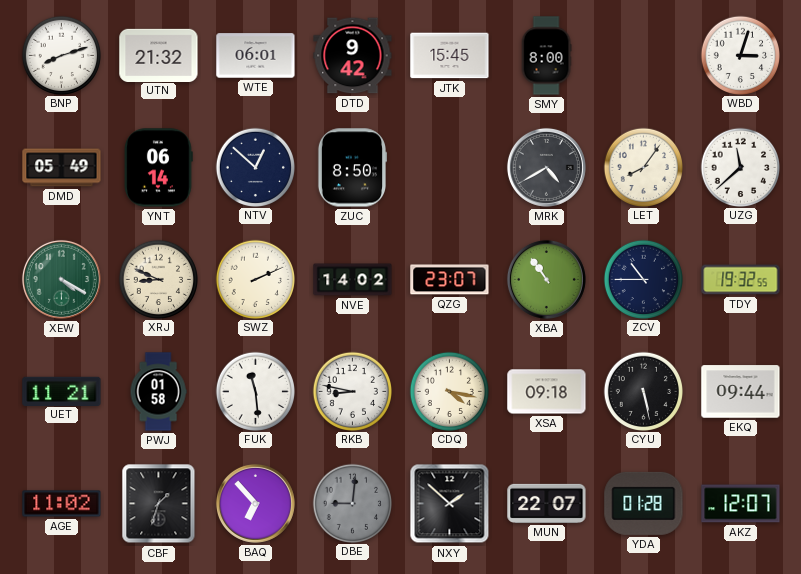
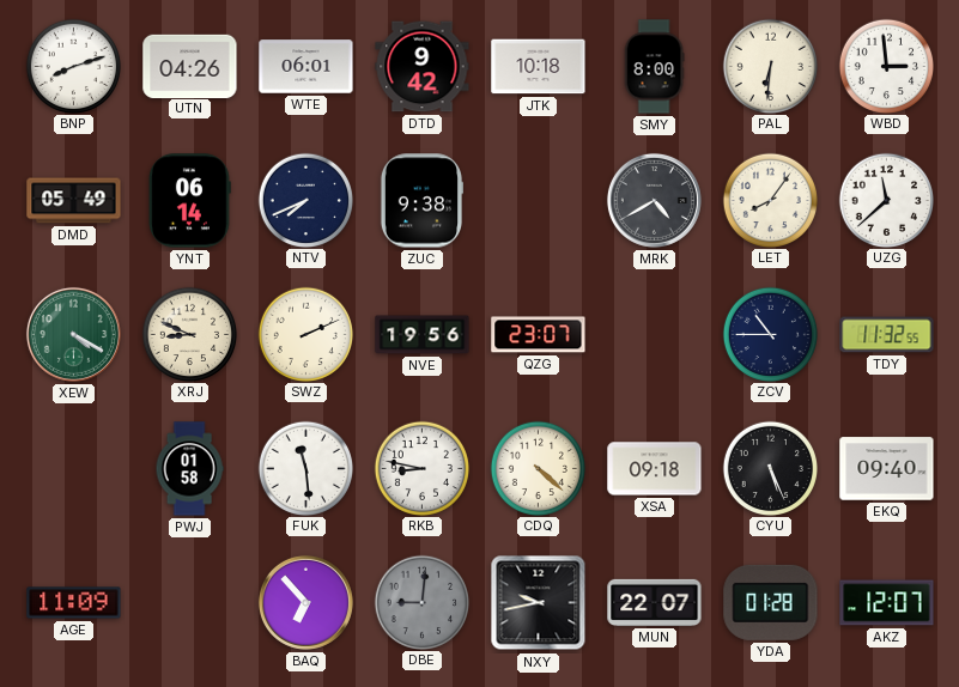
UTN: 21:32 -> 04:26 (190, 66)
JTK: 15:45 -> 10:18 (539, 67)
PAL: none -> 6:31 (770, 66)
WBD: 3:03 -> 2:59 (886, 66)
NTV: 12:52 -> 7:41 (305, 200)
ZUC: 8:50 -> 9:38 (420, 201)
NVE: 14:02 -> 19:56 (423, 335)
XBA: 10:54 -> none (546, 279)
TDY: 19:32 -> 11:32 (887, 335)
UET: 11:21 -> none (62, 391)
CDQ: 4:17 -> 4:22 (538, 468)
CYU: 5:28 -> 5:26 (770, 468)
EKQ: 09:44 -> 09:40 (887, 469)
AGE: 11:02 -> 11:09 (74, 603)
CBF: 1:33 -> none (159, 504)
NXY: 1:52 -> 9:43 (539, 603)
